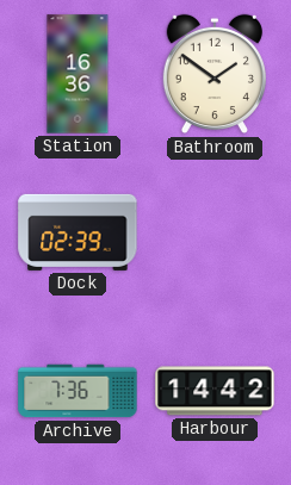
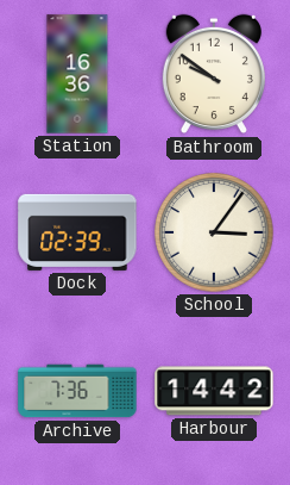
Bathroom: 1:51 -> 9:51 (214, 74)
School: none -> 3:06 (214, 232)
